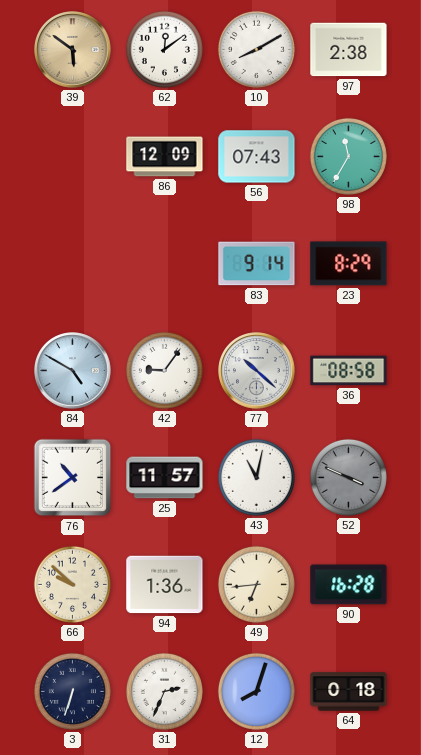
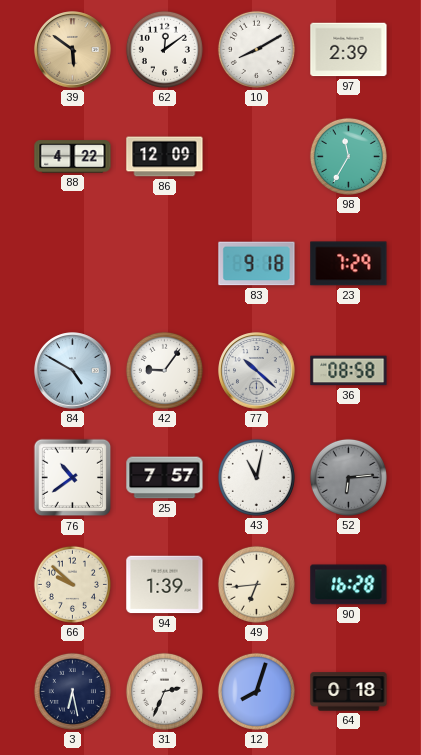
97: 2:38 -> 2:39 (349, 50)
88: none -> 4:22 (73, 157)
56: 07:43 -> none (257, 157)
83: 9:14 -> 9:18 (257, 264)
23: 8:29 -> 7:29 (349, 264)
25: 11:57 -> 7:57 (165, 478)
52: 3:49 -> 6:14 (348, 477)
94: 1:36 -> 1:39 (165, 585)
3: 6:33 -> 6:28 (72, 691)
